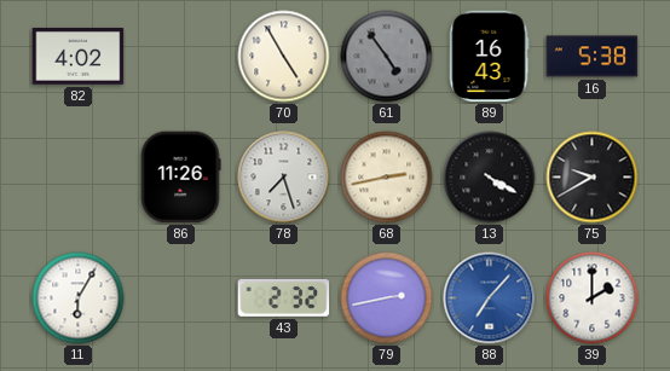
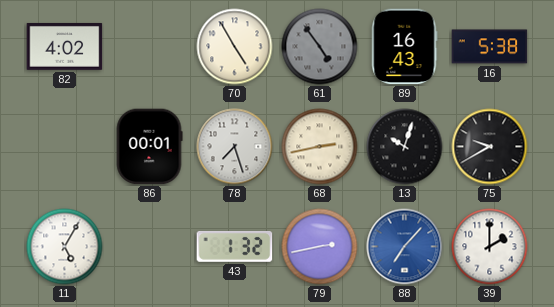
86: 11:26 -> 00:01 (149, 147)
13: 4:20 -> 10:03 (405, 147)
11: 6:05 -> 5:05 (65, 247)
43: 2:32 -> 1:32 (235, 246)
